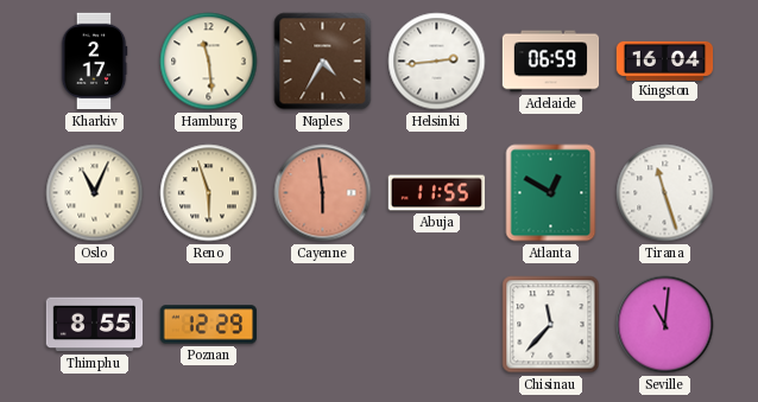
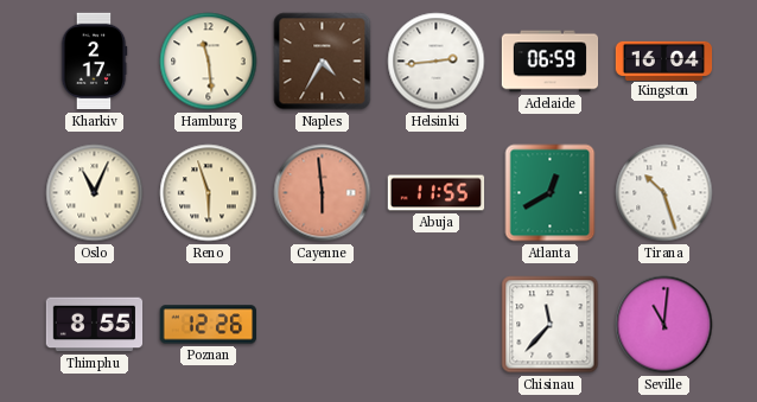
Atlanta: 12:50 -> 12:40 (551, 193)
Tirana: 11:27 -> 10:27 (664, 193)
Poznan: 12:29 -> 12:26 (208, 325)
